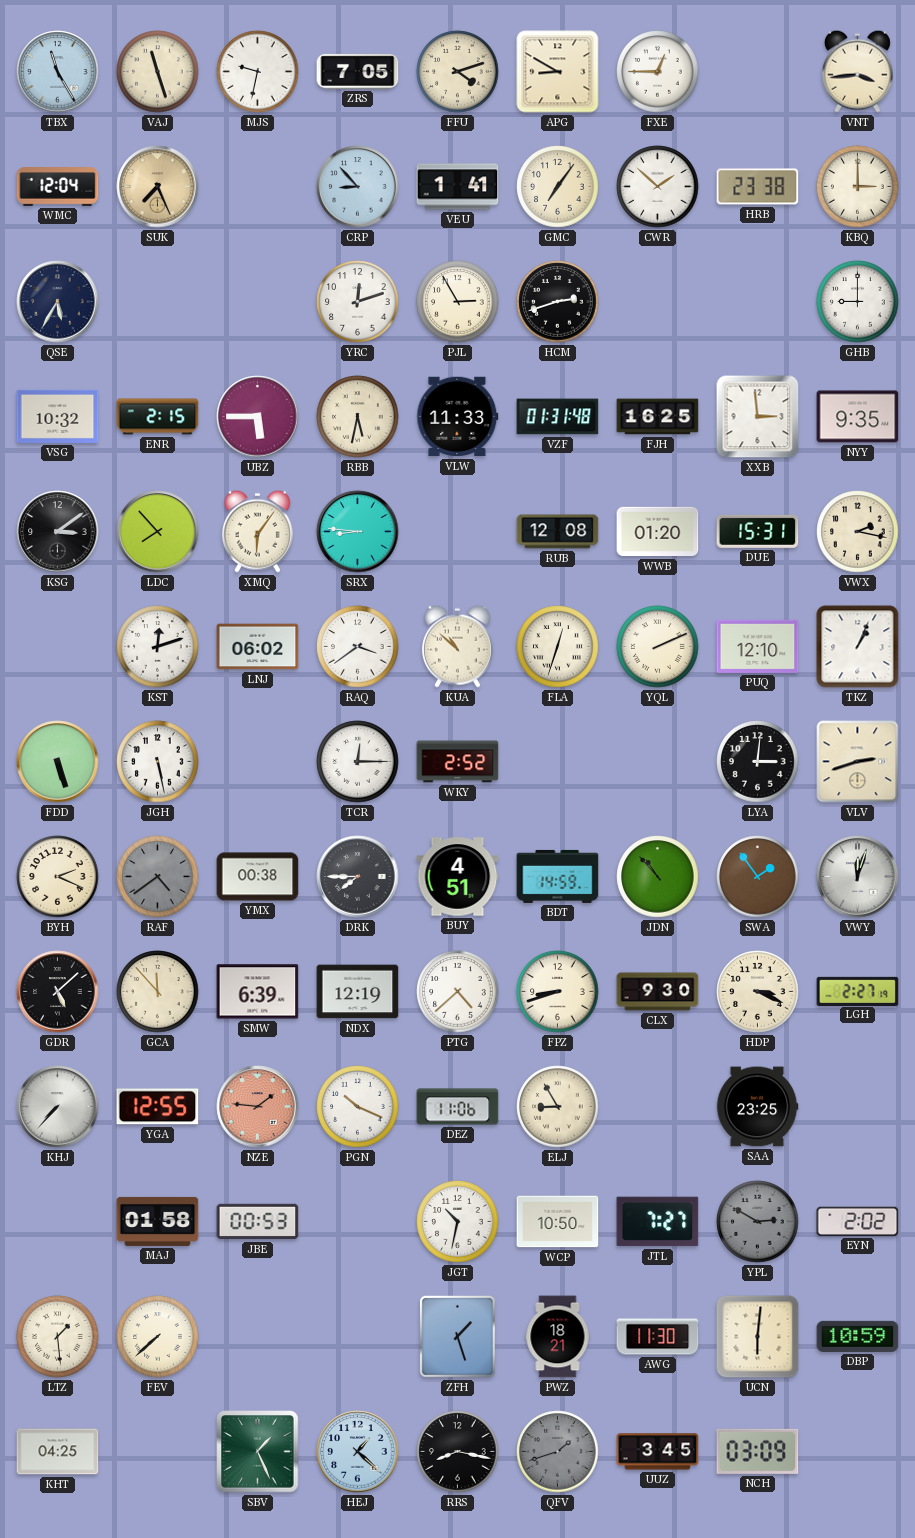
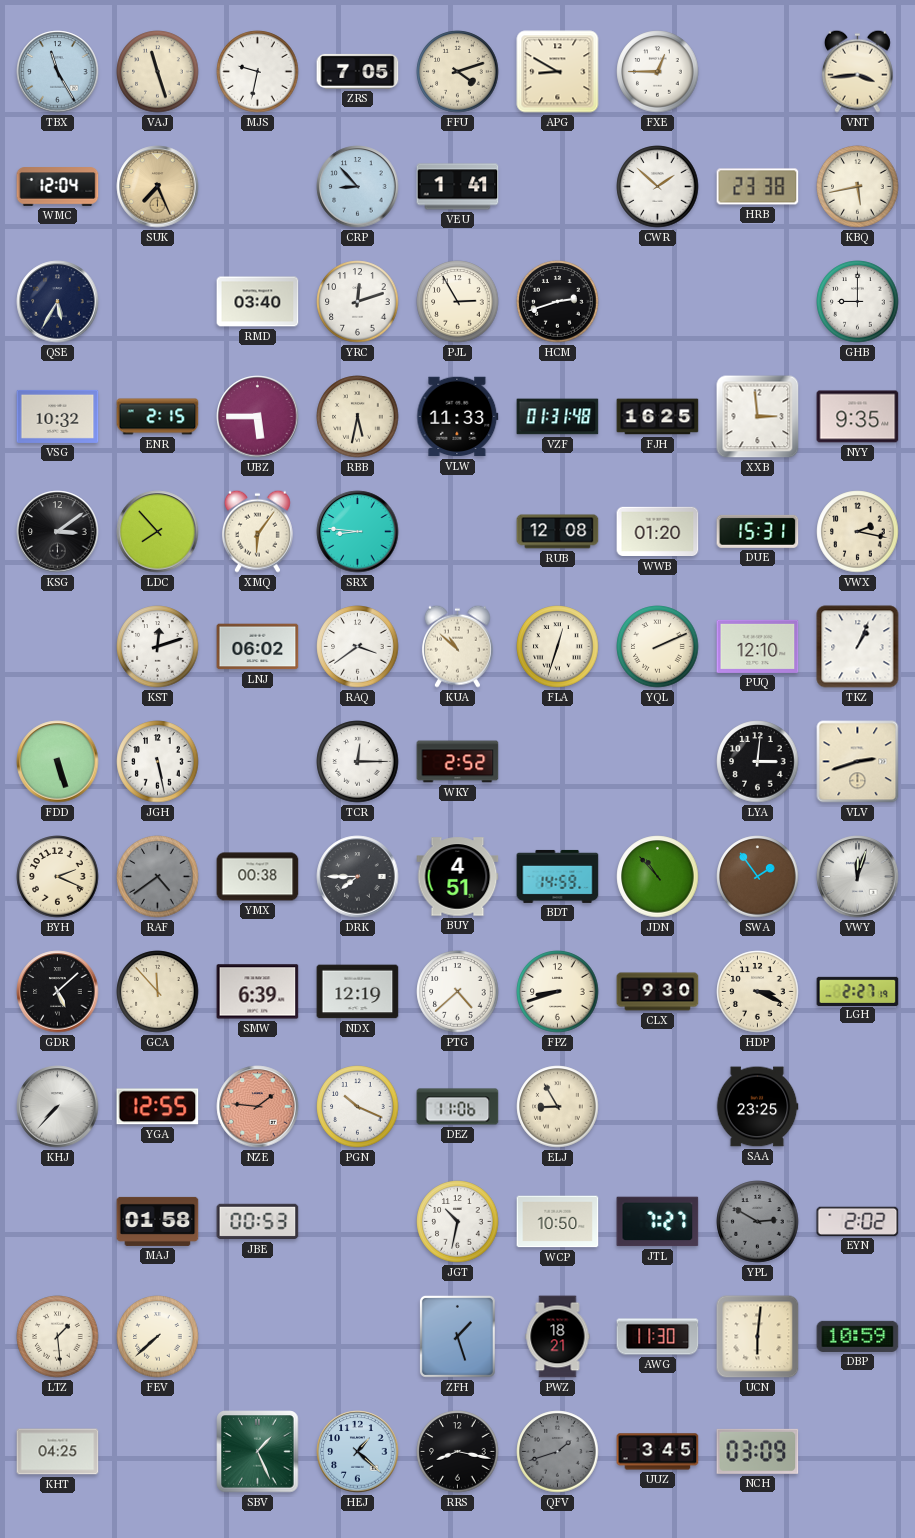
GMC: 7:06 -> none (558, 187)
KBQ: 3:00 -> 5:43 (858, 187)
RMD: none -> 03:40 (258, 302)
